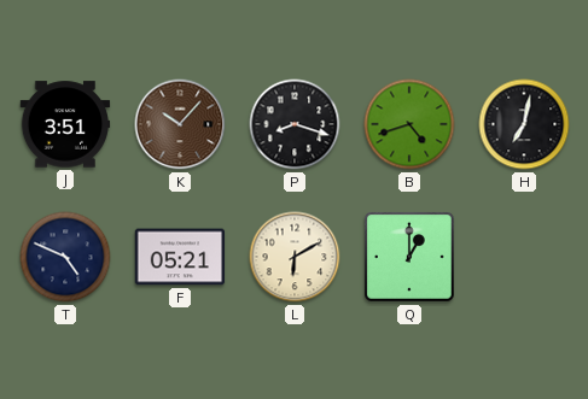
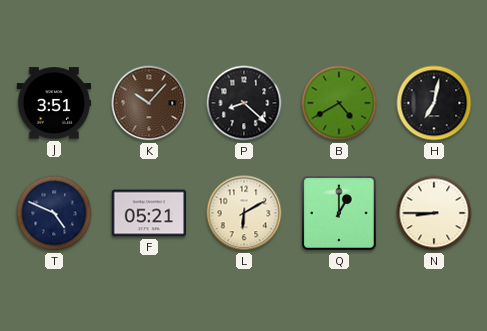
P: 8:18 -> 8:22 (244, 103)
B: 4:42 -> 4:40 (339, 103)
N: none -> 8:45 (434, 213)
